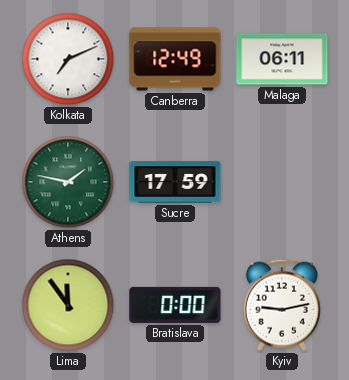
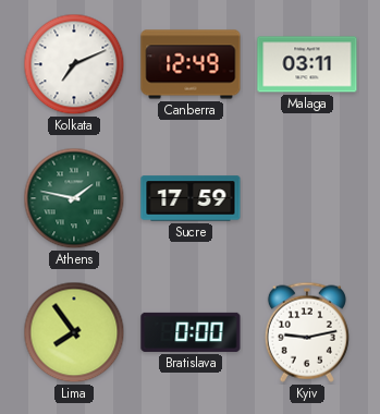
Malaga: 06:11 -> 03:11 (307, 64)
Lima: 11:54 -> 7:54 (74, 332)
